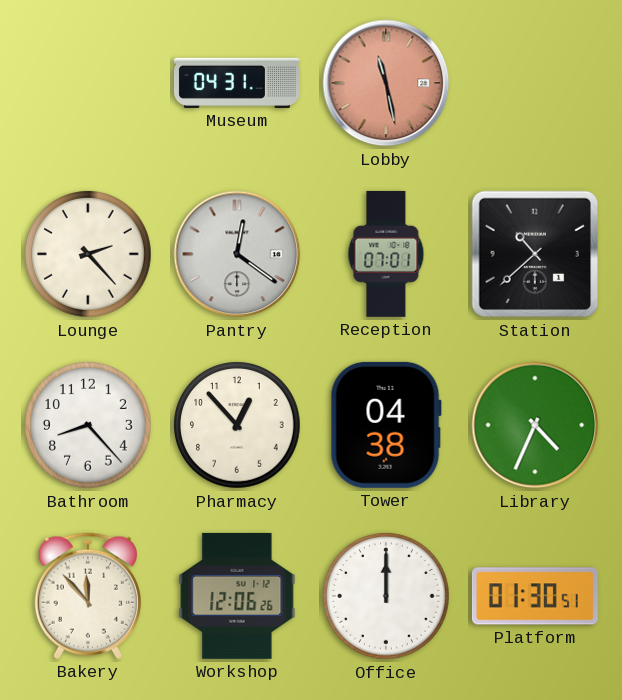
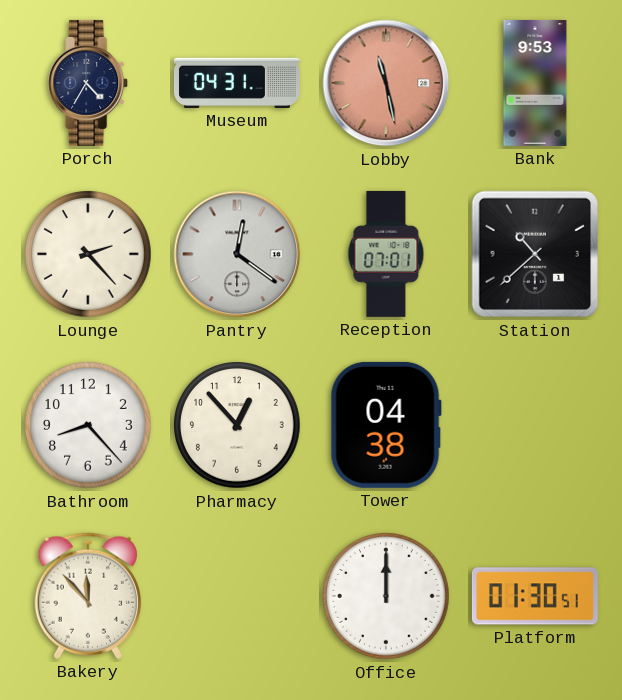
Porch: none -> 4:35 (89, 83)
Bank: none -> 9:53 (535, 83)
Library: 4:34 -> none (535, 425)
Workshop: 12:06 -> none (237, 596)
